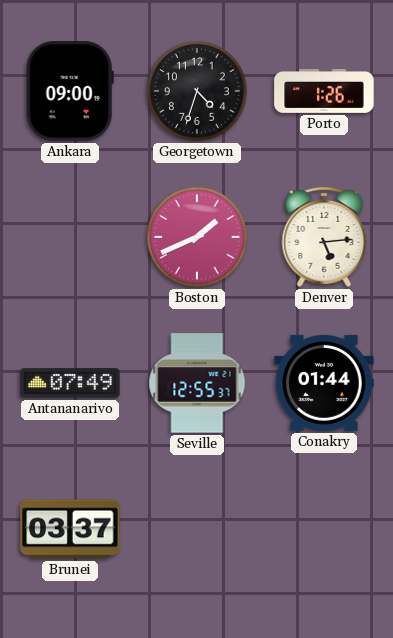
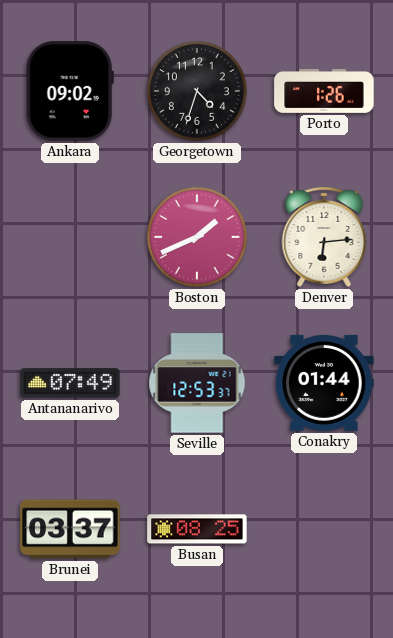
Ankara: 09:00 -> 09:02 (70, 91)
Denver: 5:14 -> 6:14 (324, 237)
Seville: 12:55 -> 12:53 (197, 383)
Busan: none -> 08:25 (197, 529)
